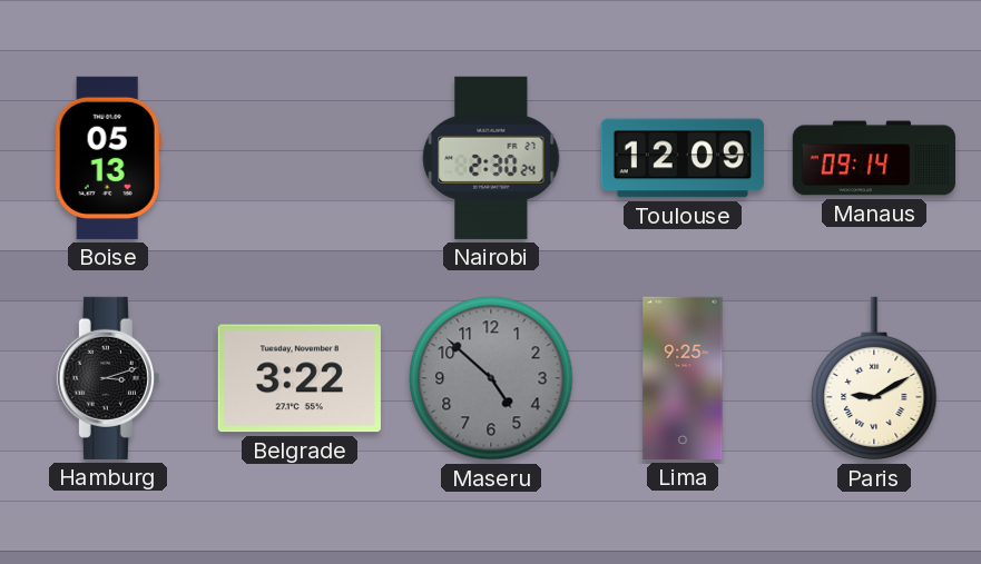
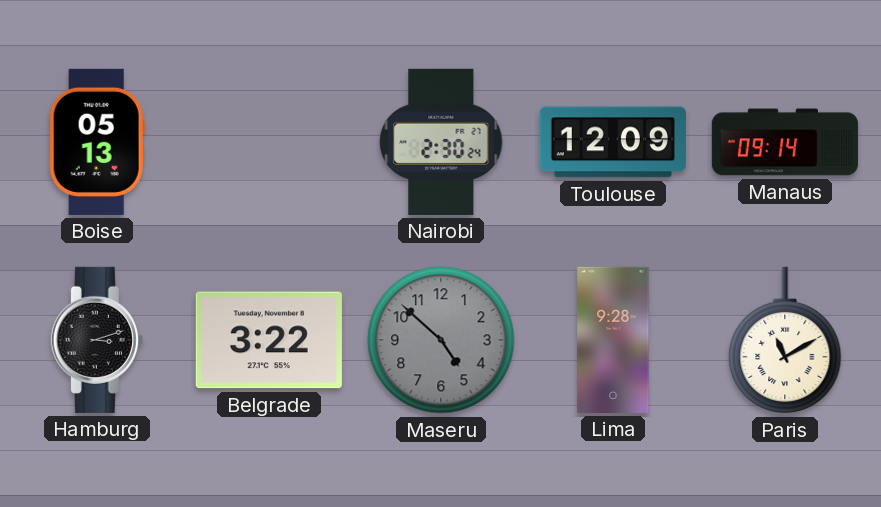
Lima: 9:25 -> 9:28 (613, 340)
Paris: 9:10 -> 11:10 (785, 340)
